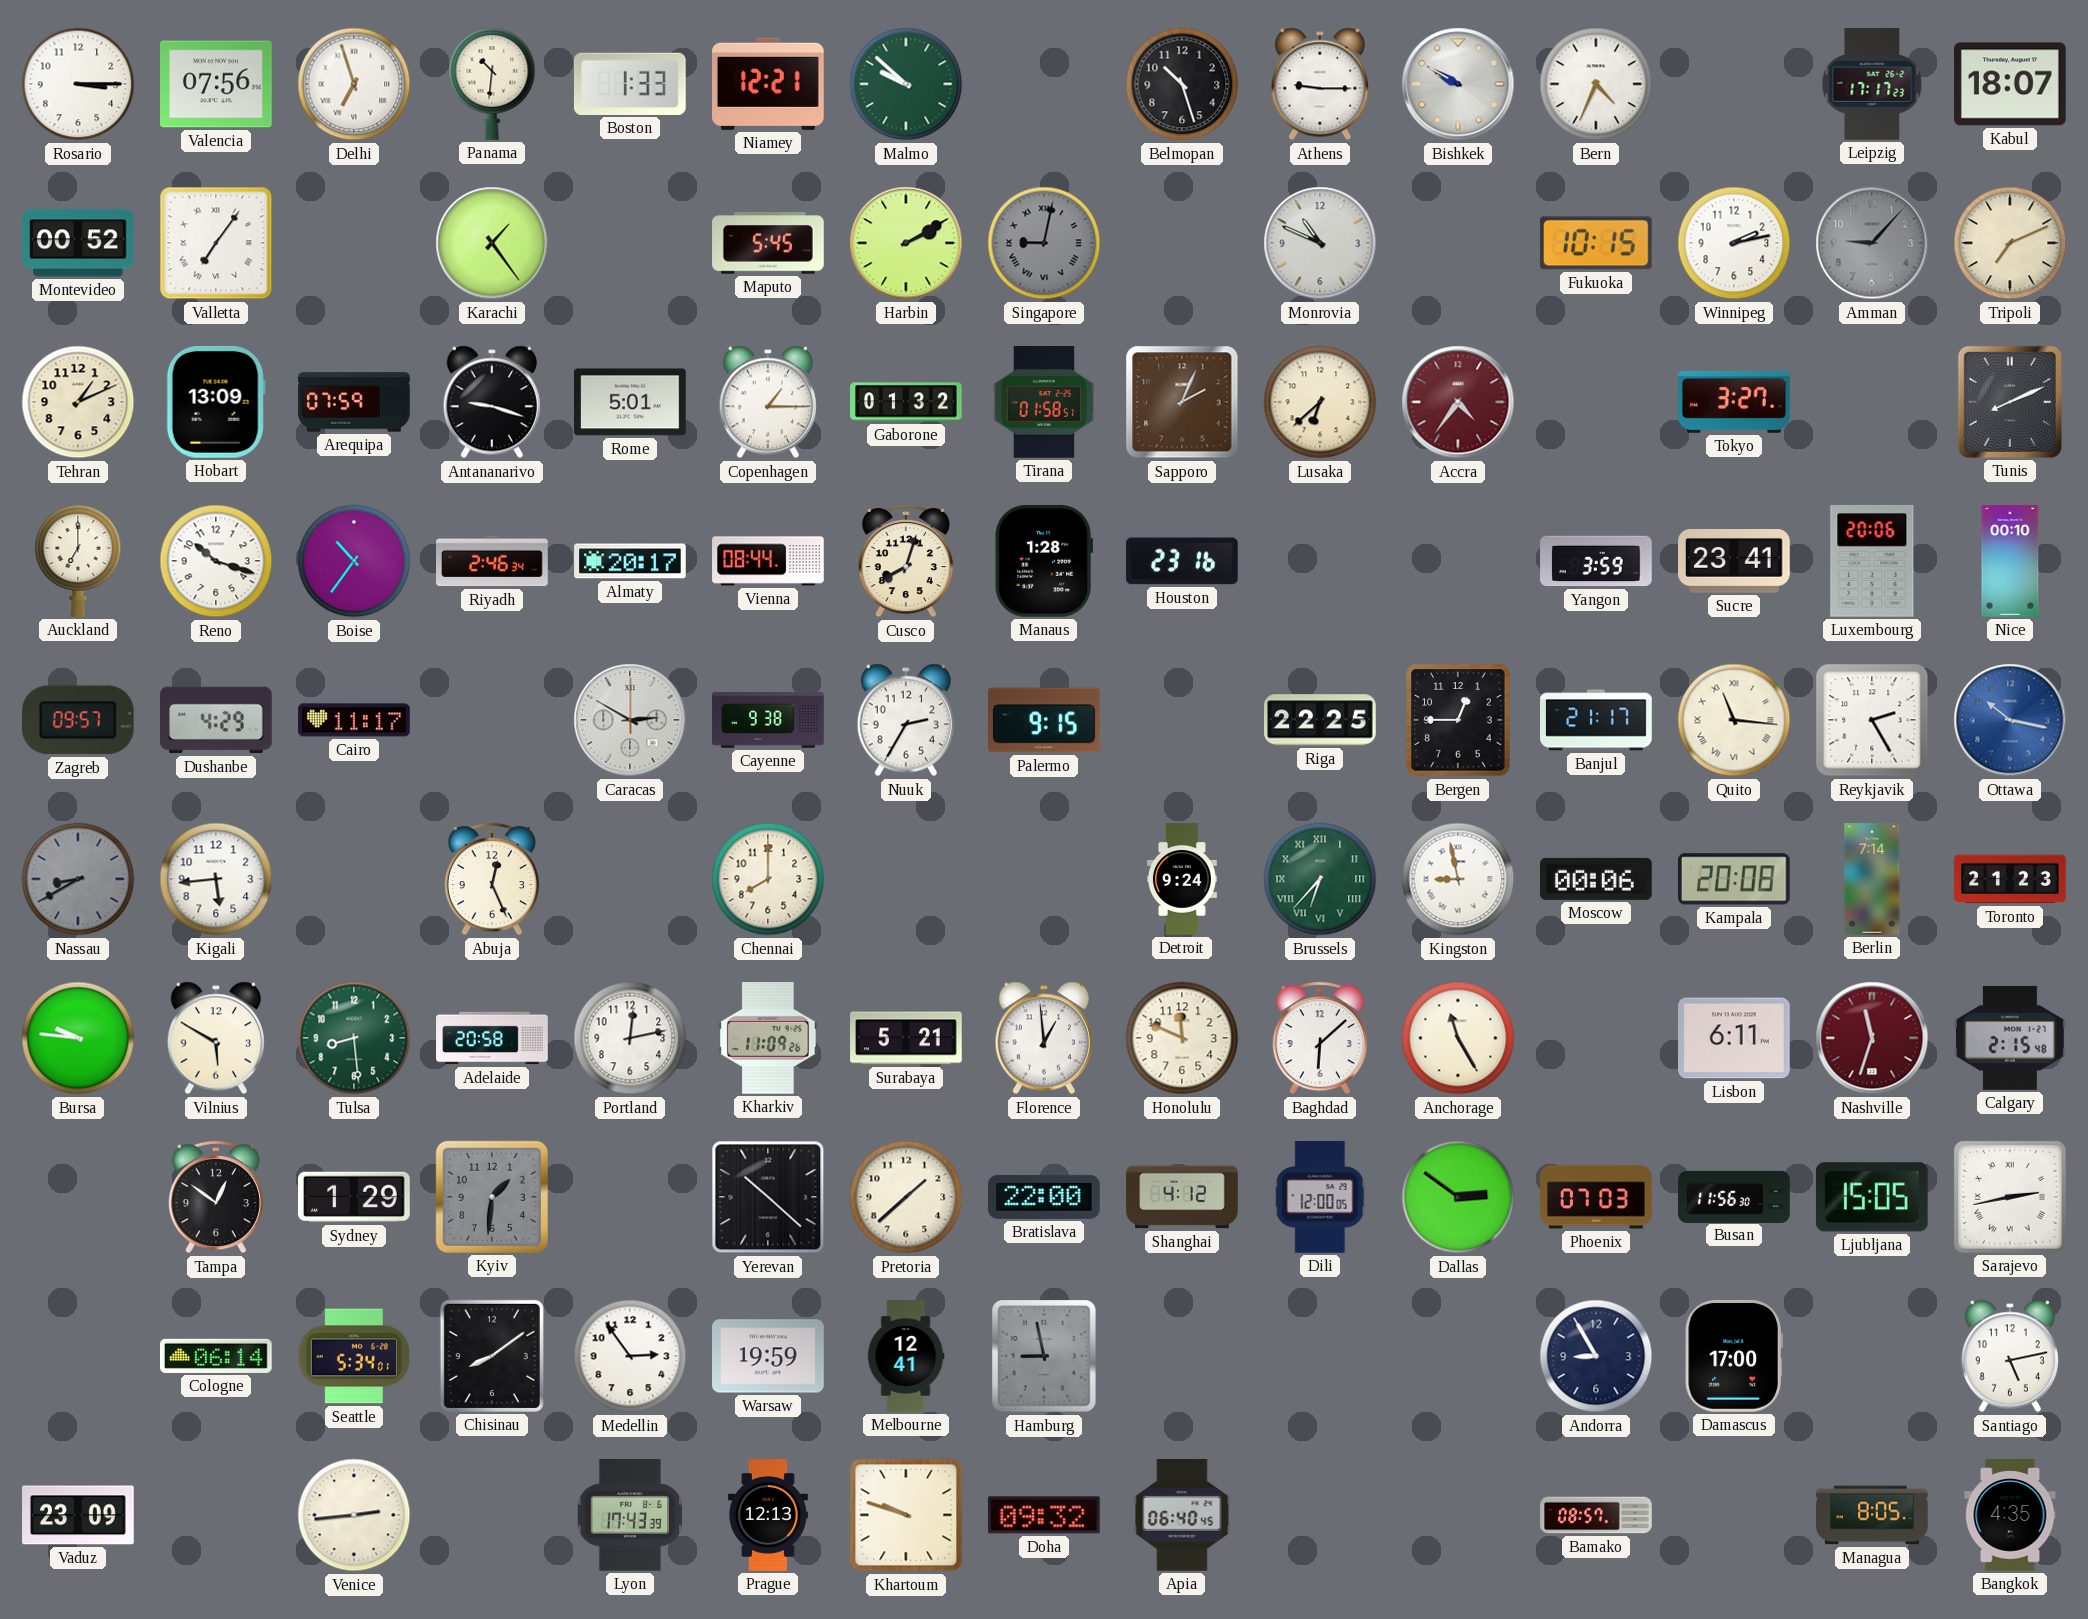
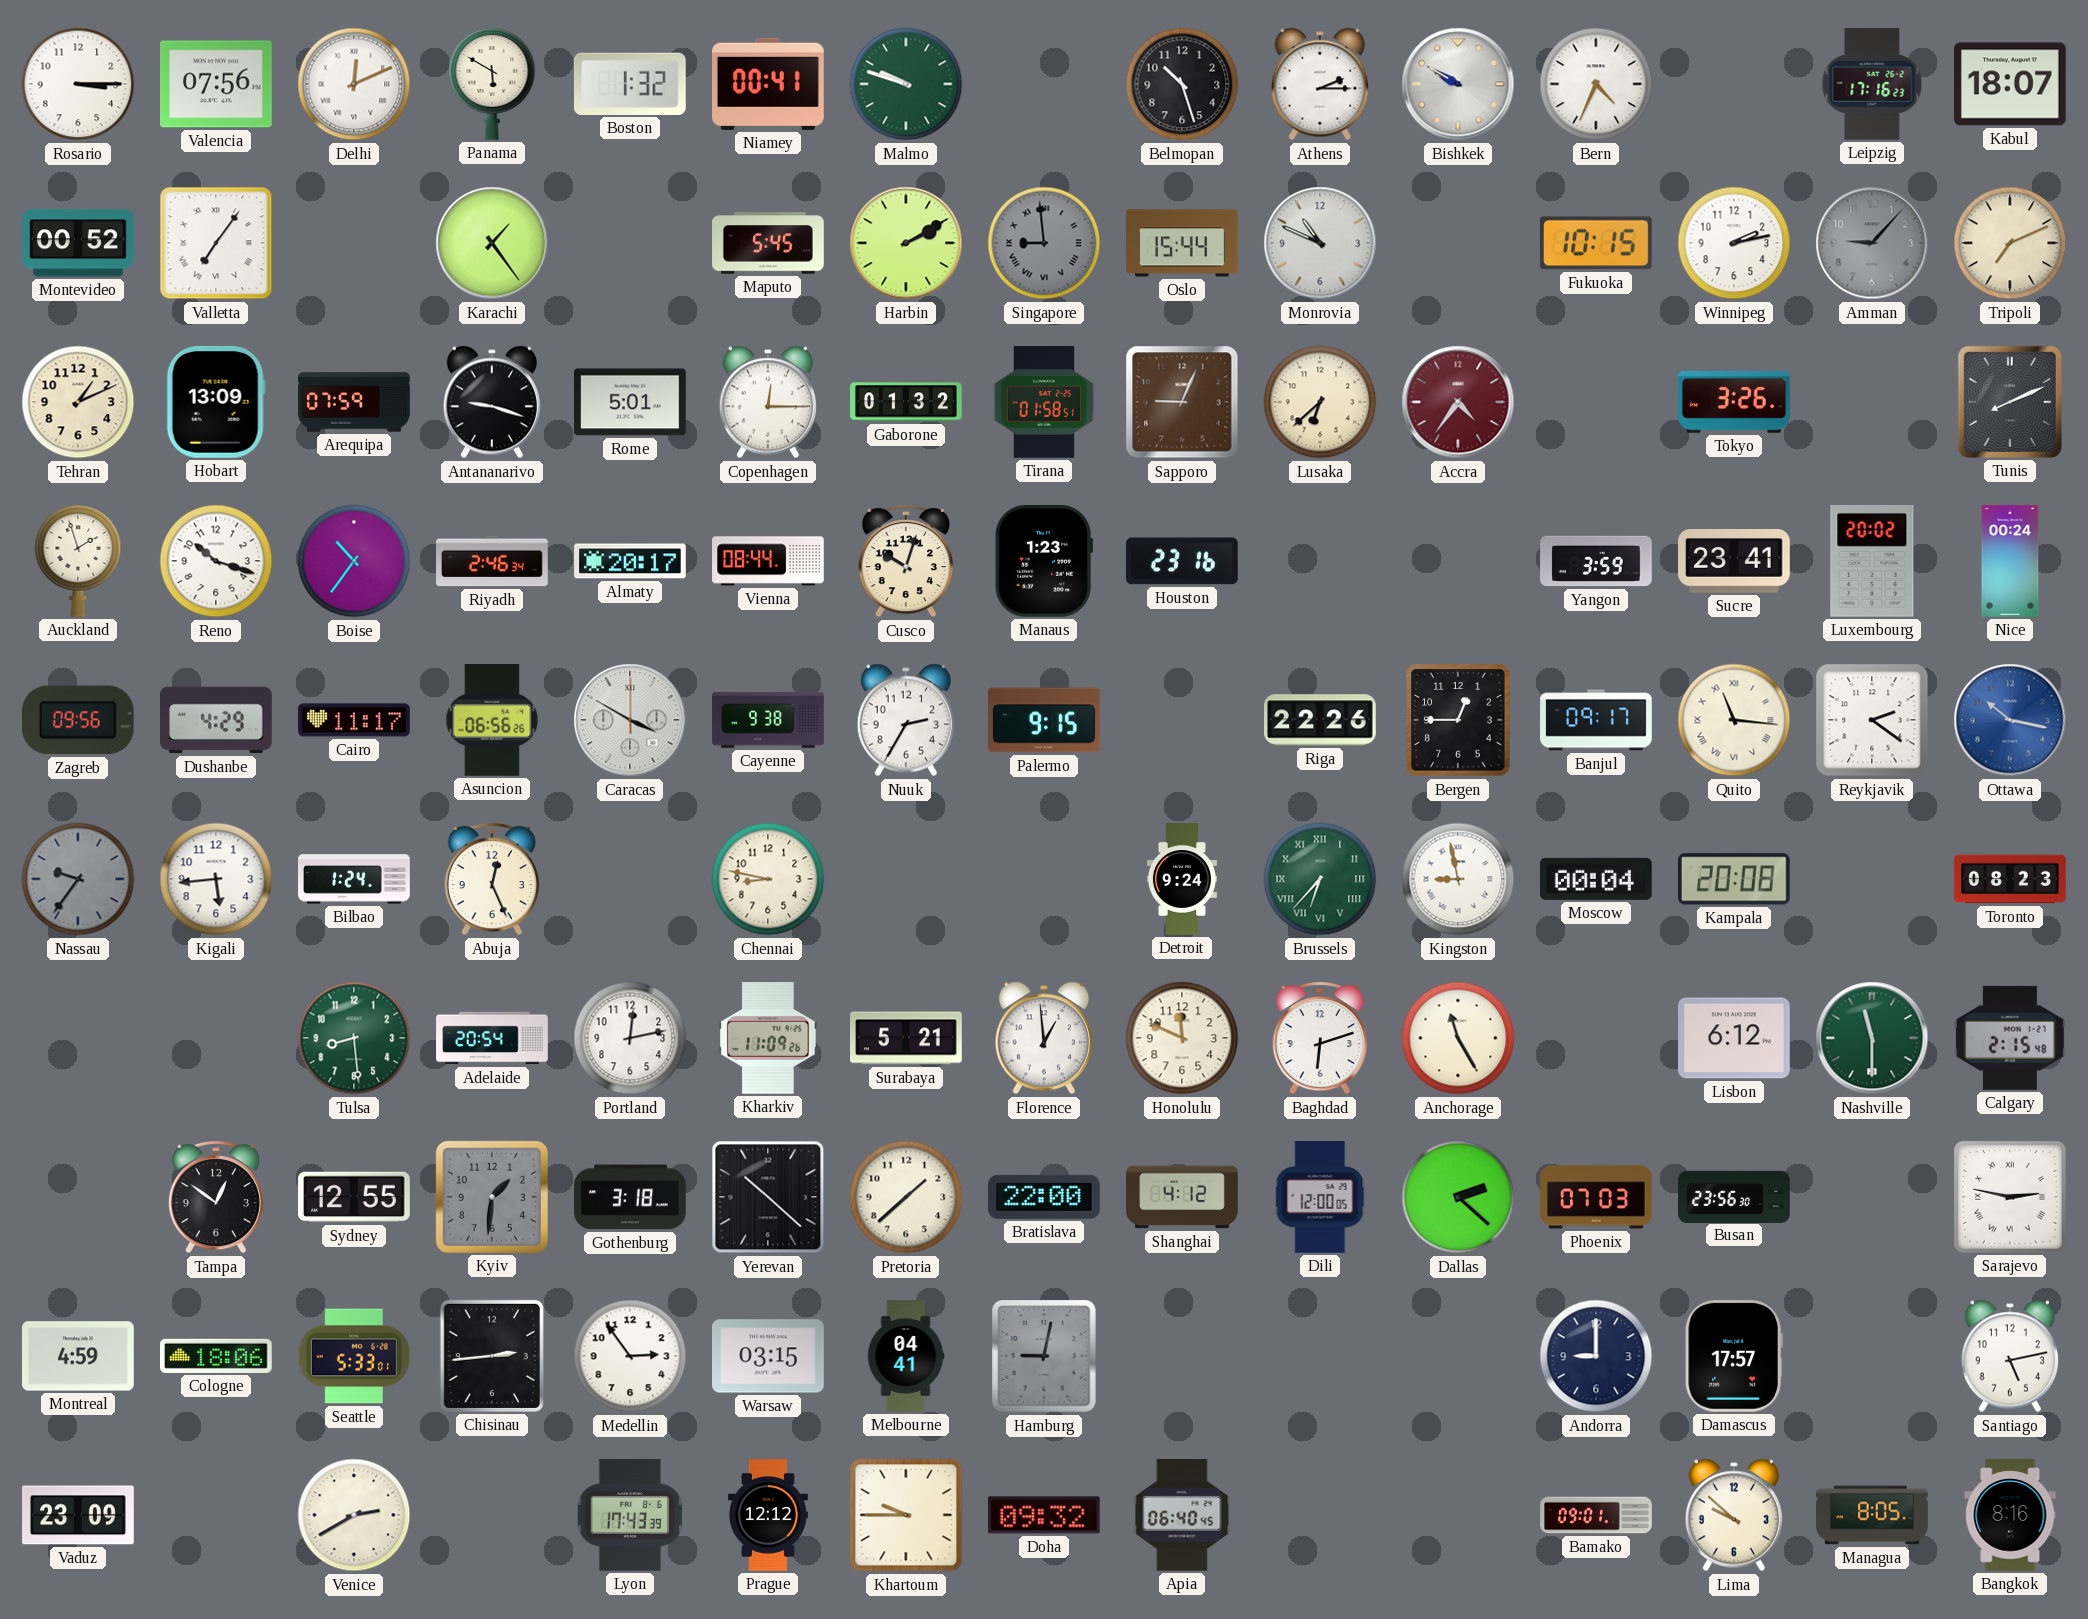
Delhi: 6:57 -> 12:11 (354, 84)
Panama: 10:31 -> 5:50 (492, 84)
Boston: 1:33 -> 1:32 (630, 84)
Niamey: 12:21 -> 00:41 (769, 84)
Malmo: 9:52 -> 9:48 (906, 84)
Athens: 9:15 -> 2:15 (1320, 84)
Leipzig: 17:17 -> 17:16 (1872, 85)
Singapore: 9:02 -> 8:59 (1044, 243)
Oslo: none -> 15:44 (1182, 243)
Copenhagen: 1:15 -> 12:15 (768, 402)
Sapporo: 2:04 -> 9:04 (1182, 402)
Tokyo: 3:27 -> 3:26 (1735, 402)
Auckland: 7:00 -> 1:57 (78, 561)
Cusco: 8:03 -> 10:03 (906, 561)
Manaus: 1:28 -> 1:23 (1044, 561)
Luxembourg: 20:06 -> 20:02 (1872, 561)
Nice: 00:10 -> 00:24 (2010, 561)
Zagreb: 09:57 -> 09:56 (78, 720)
Asuncion: none -> 06:56 (492, 720)
Caracas: 2:50 -> 3:50 (630, 720)
Riga: 22:25 -> 22:26 (1320, 720)
Banjul: 21:17 -> 09:17 (1596, 720)
Reykjavik: 2:25 -> 2:21 (1872, 720)
Nassau: 8:40 -> 9:36 (78, 879)
Bilbao: none -> 1:24 (354, 879)
Chennai: 8:00 -> 8:47 (768, 879)
Moscow: 00:06 -> 00:04 (1597, 879)
Berlin: 7:14 -> none (1872, 879)
Toronto: 21:23 -> 08:23 (2010, 879)
Bursa: 9:46 -> none (78, 1038)
Vilnius: 5:50 -> none (216, 1038)
Adelaide: 20:58 -> 20:54 (492, 1038)
Baghdad: 6:08 -> 6:12 (1320, 1038)
Lisbon: 6:11 -> 6:12 (1735, 1038)
Nashville: 11:33 -> 11:30 (1872, 1038)
Nashville dial: burgundy -> green (1872, 1038)
Sydney: 1:29 -> 12:55 (355, 1197)
Gothenburg: none -> 3:18 (630, 1197)
Dallas: 2:51 -> 2:22 (1458, 1197)
Busan: 11:56 -> 23:56 (1734, 1196)
Ljubljana: 15:05 -> none (1872, 1197)
Sarajevo: 2:43 -> 2:47 (2010, 1197)
Montreal: none -> 4:59 (79, 1356)
Cologne: 06:14 -> 18:06 (217, 1356)
Seattle: 5:34 -> 5:33 (354, 1356)
Chisinau: 8:09 -> 2:44 (492, 1356)
Warsaw: 19:59 -> 03:15 (768, 1356)
Melbourne: 12:41 -> 04:41 (906, 1356)
Hamburg: 8:58 -> 9:02 (1044, 1356)
Andorra: 8:55 -> 9:00 (1596, 1356)
Damascus: 17:00 -> 17:57 (1734, 1357)
Venice: 2:44 -> 2:40 (354, 1515)
Prague: 12:13 -> 12:12 (768, 1515)
Khartoum: 9:48 -> 9:45 (906, 1515)
Bamako: 08:57 -> 09:01 (1596, 1515)
Lima: none -> 9:52 (1734, 1515)
Bangkok: 4:35 -> 8:16 (2010, 1515)
